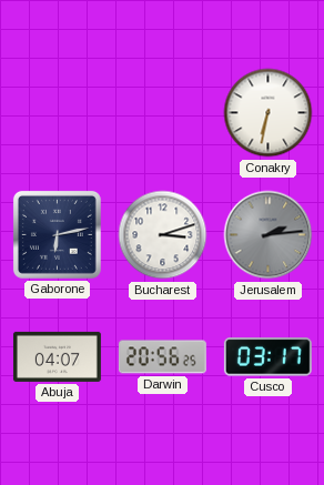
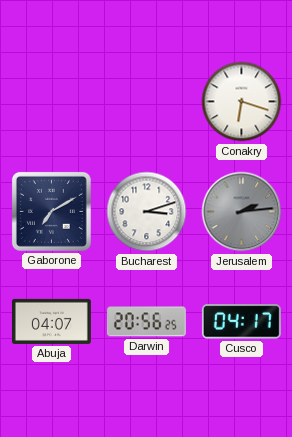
Conakry: 6:32 -> 6:18 (242, 102)
Gaborone: 6:13 -> 7:10 (51, 211)
Cusco: 03:17 -> 04:17 (241, 322)
